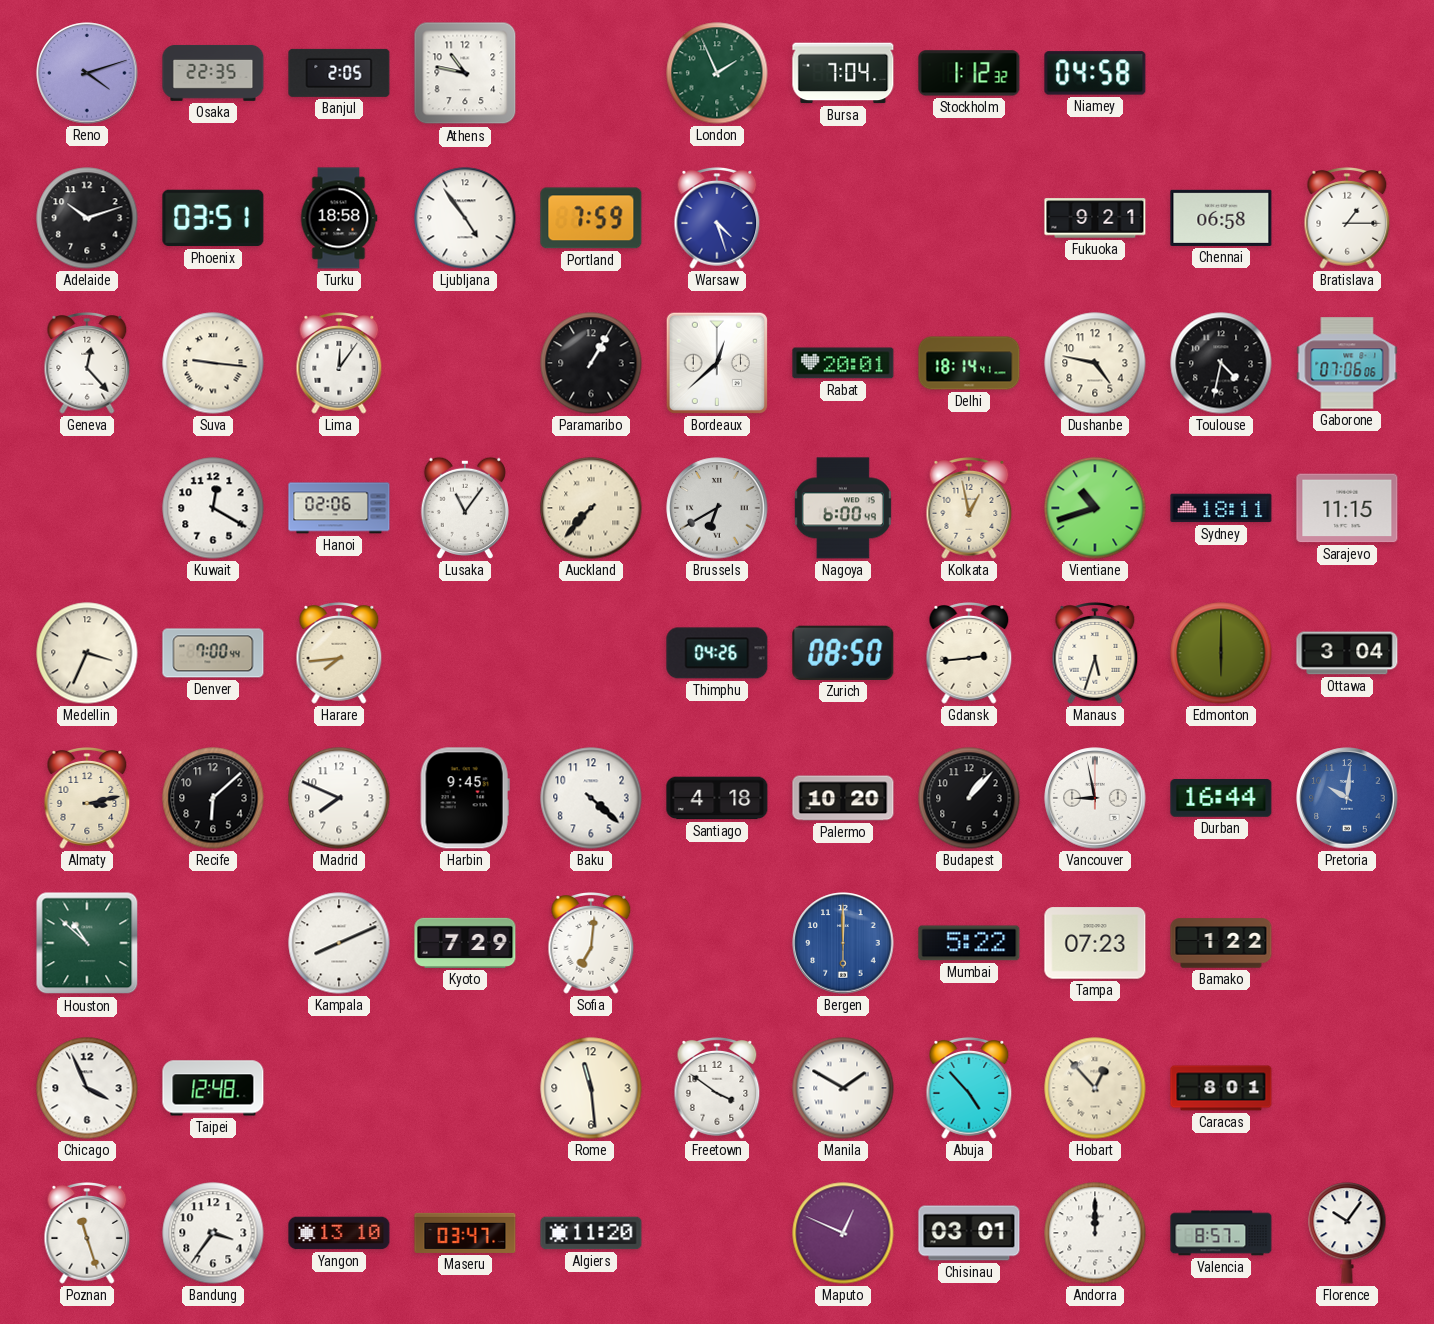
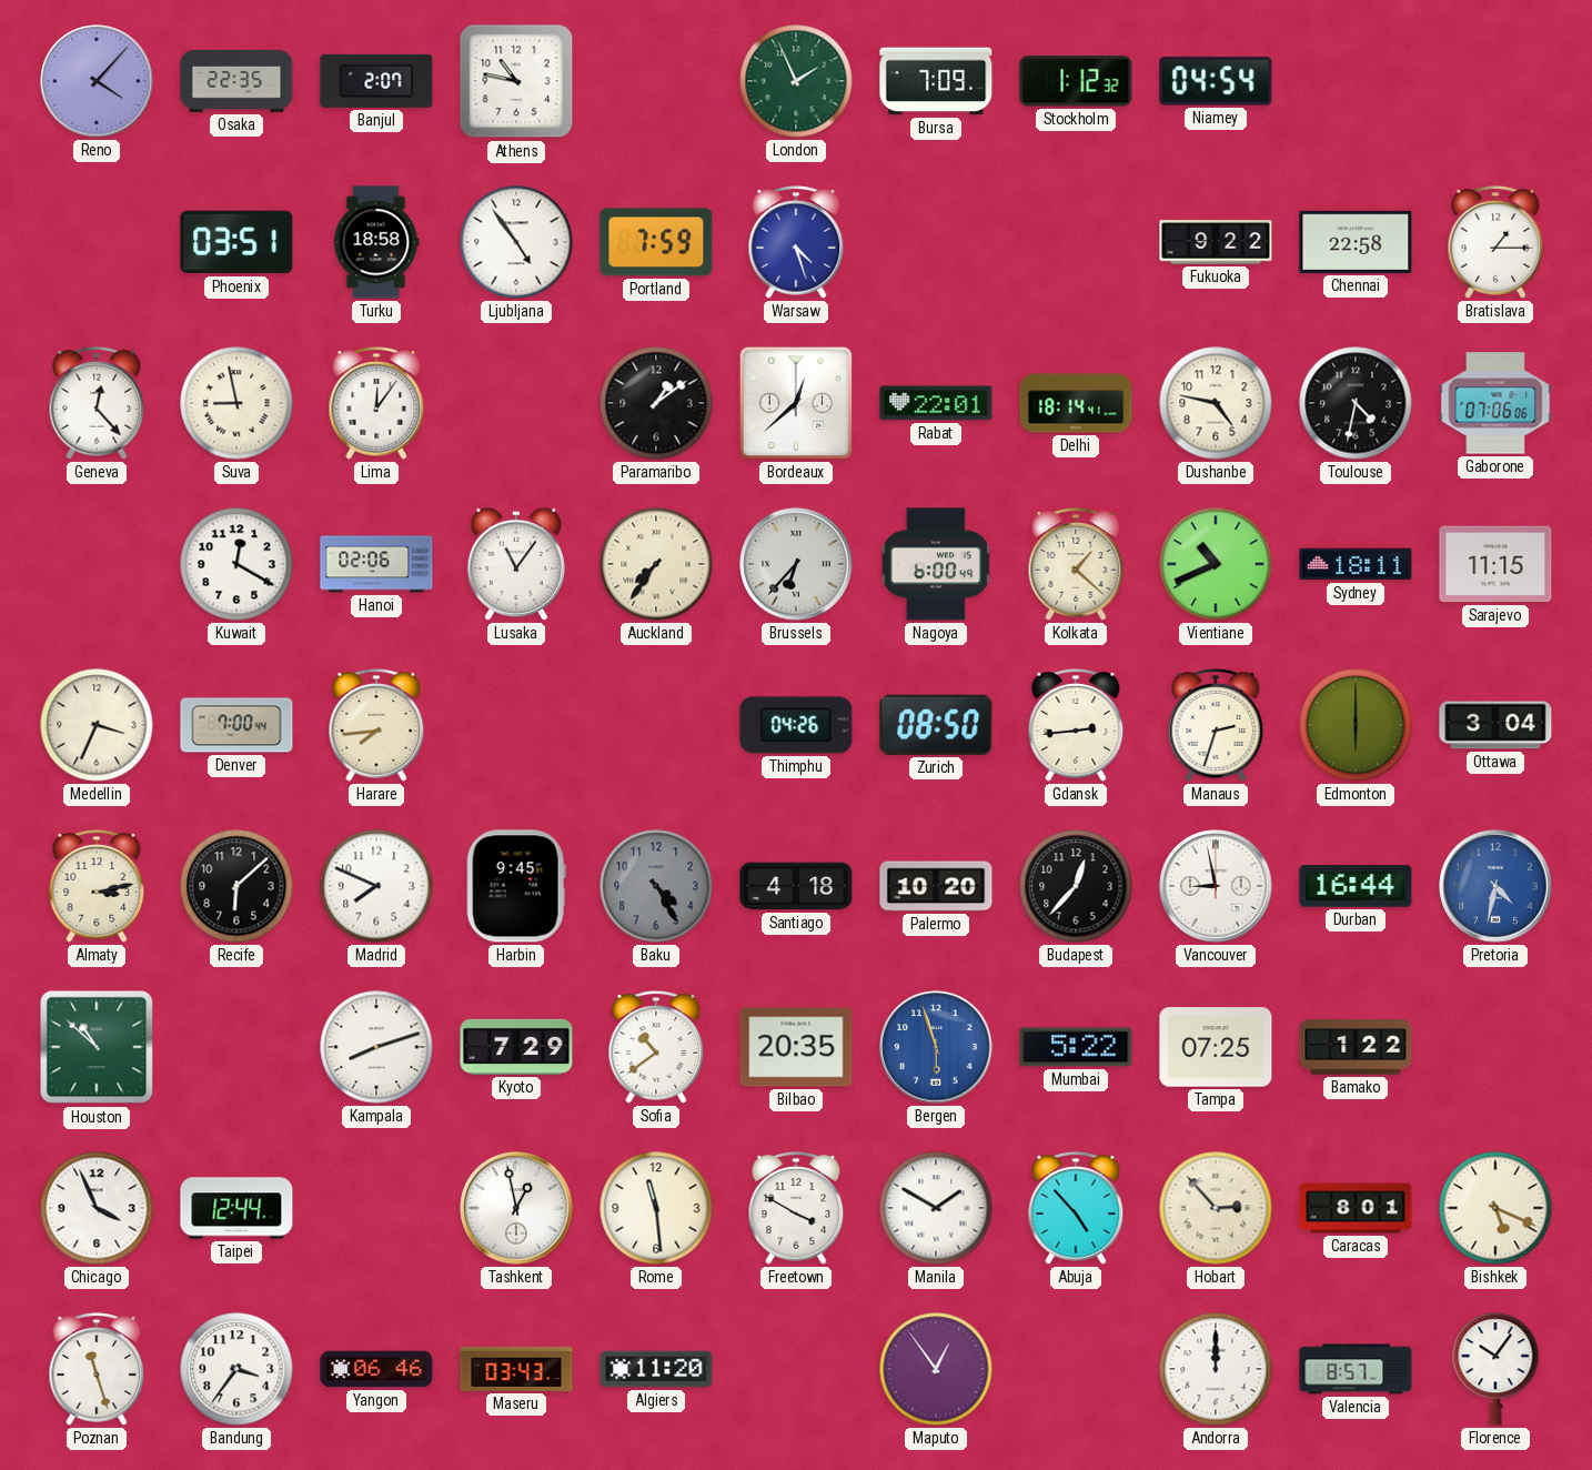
Reno: 4:12 -> 4:07 (97, 81)
Banjul: 2:05 -> 2:07 (376, 81)
Bursa: 7:04 -> 7:09 (936, 81)
Niamey: 04:58 -> 04:54 (1216, 81)
Adelaide: 10:12 -> none (87, 218)
Fukuoka: 9:21 -> 9:22 (1216, 242)
Chennai: 06:58 -> 22:58 (1356, 242)
Suva: 9:16 -> 8:58 (236, 403)
Paramaribo: 1:05 -> 1:09 (656, 403)
Rabat: 20:01 -> 22:01 (936, 403)
Auckland: 7:37 -> 7:36 (656, 564)
Brussels: 6:40 -> 6:37 (796, 564)
Kolkata: 12:58 -> 1:22 (1076, 565)
Vientiane: 10:42 -> 10:41 (1216, 564)
Manaus: 5:33 -> 2:33 (1216, 726)
Baku: 4:22 -> 4:25 (656, 886)
Baku dial: white -> grey (656, 886)
Budapest: 1:07 -> 12:37 (1076, 886)
Pretoria: 10:01 -> 4:32 (1495, 886)
Kampala: 8:11 -> 8:12 (376, 1047)
Sofia: 7:01 -> 10:39 (656, 1048)
Bilbao: none -> 20:35 (796, 1047)
Bergen: 6:00 -> 5:57 (936, 1047)
Tampa: 07:23 -> 07:25 (1216, 1047)
Taipei: 12:48 -> 12:44 (236, 1208)
Tashkent: none -> 12:58 (516, 1208)
Freetown: 3:51 -> 3:50 (796, 1209)
Hobart: 12:53 -> 2:53 (1216, 1208)
Bishkek: none -> 5:19 (1495, 1208)
Yangon: 13:10 -> 06:46 (376, 1369)
Maseru: 03:47 -> 03:43 (516, 1369)
Maputo: 12:49 -> 12:54 (936, 1369)
Chisinau: 03:01 -> none (969, 1233)
